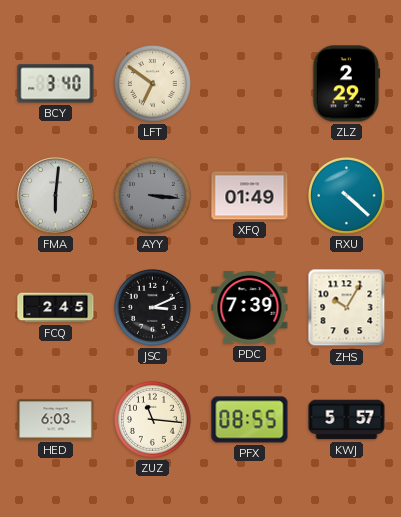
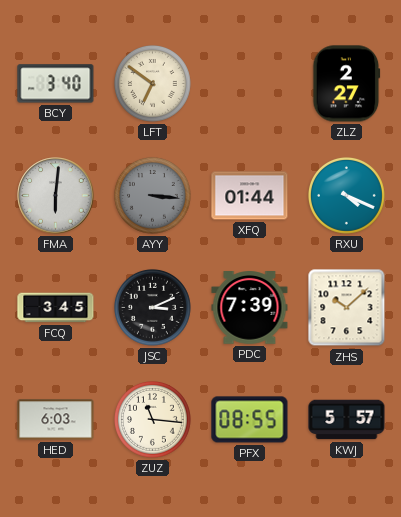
ZLZ: 2:29 -> 2:27 (347, 84)
XFQ: 01:49 -> 01:44 (250, 196)
RXU: 4:22 -> 4:19 (347, 196)
FCQ: 2:45 -> 3:45 (56, 308)
ZHS: 10:05 -> 10:08 (347, 308)
